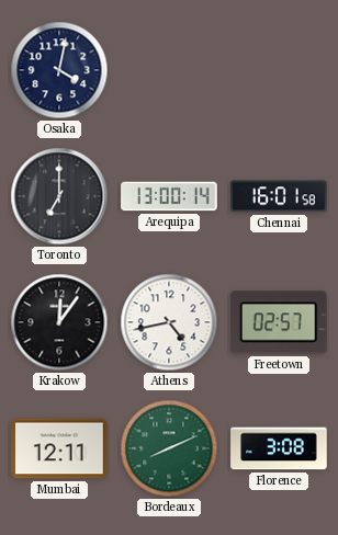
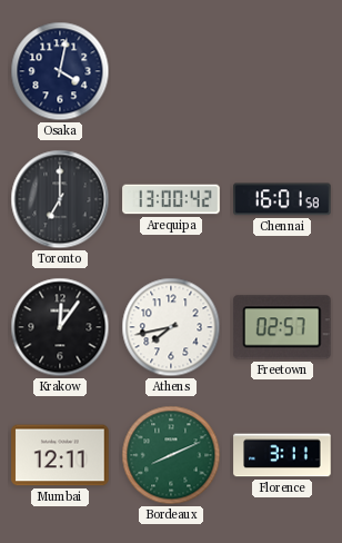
Arequipa: 13:00:14 -> 13:00:42 (171, 199)
Athens: 4:43 -> 7:43 (171, 327)
Florence: 3:08 -> 3:11 (282, 455)
